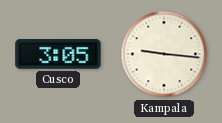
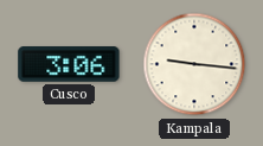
Cusco: 3:05 -> 3:06 (69, 64)
